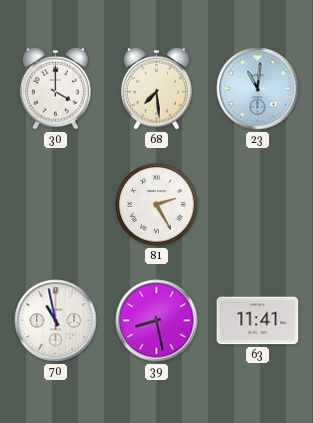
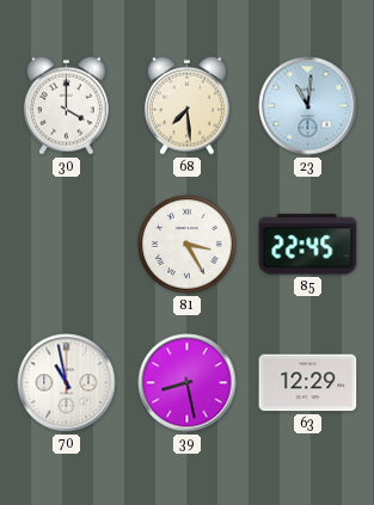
81: 2:25 -> 3:25 (188, 245)
85: none -> 22:45 (308, 245)
63: 11:41 -> 12:29 (308, 383)
